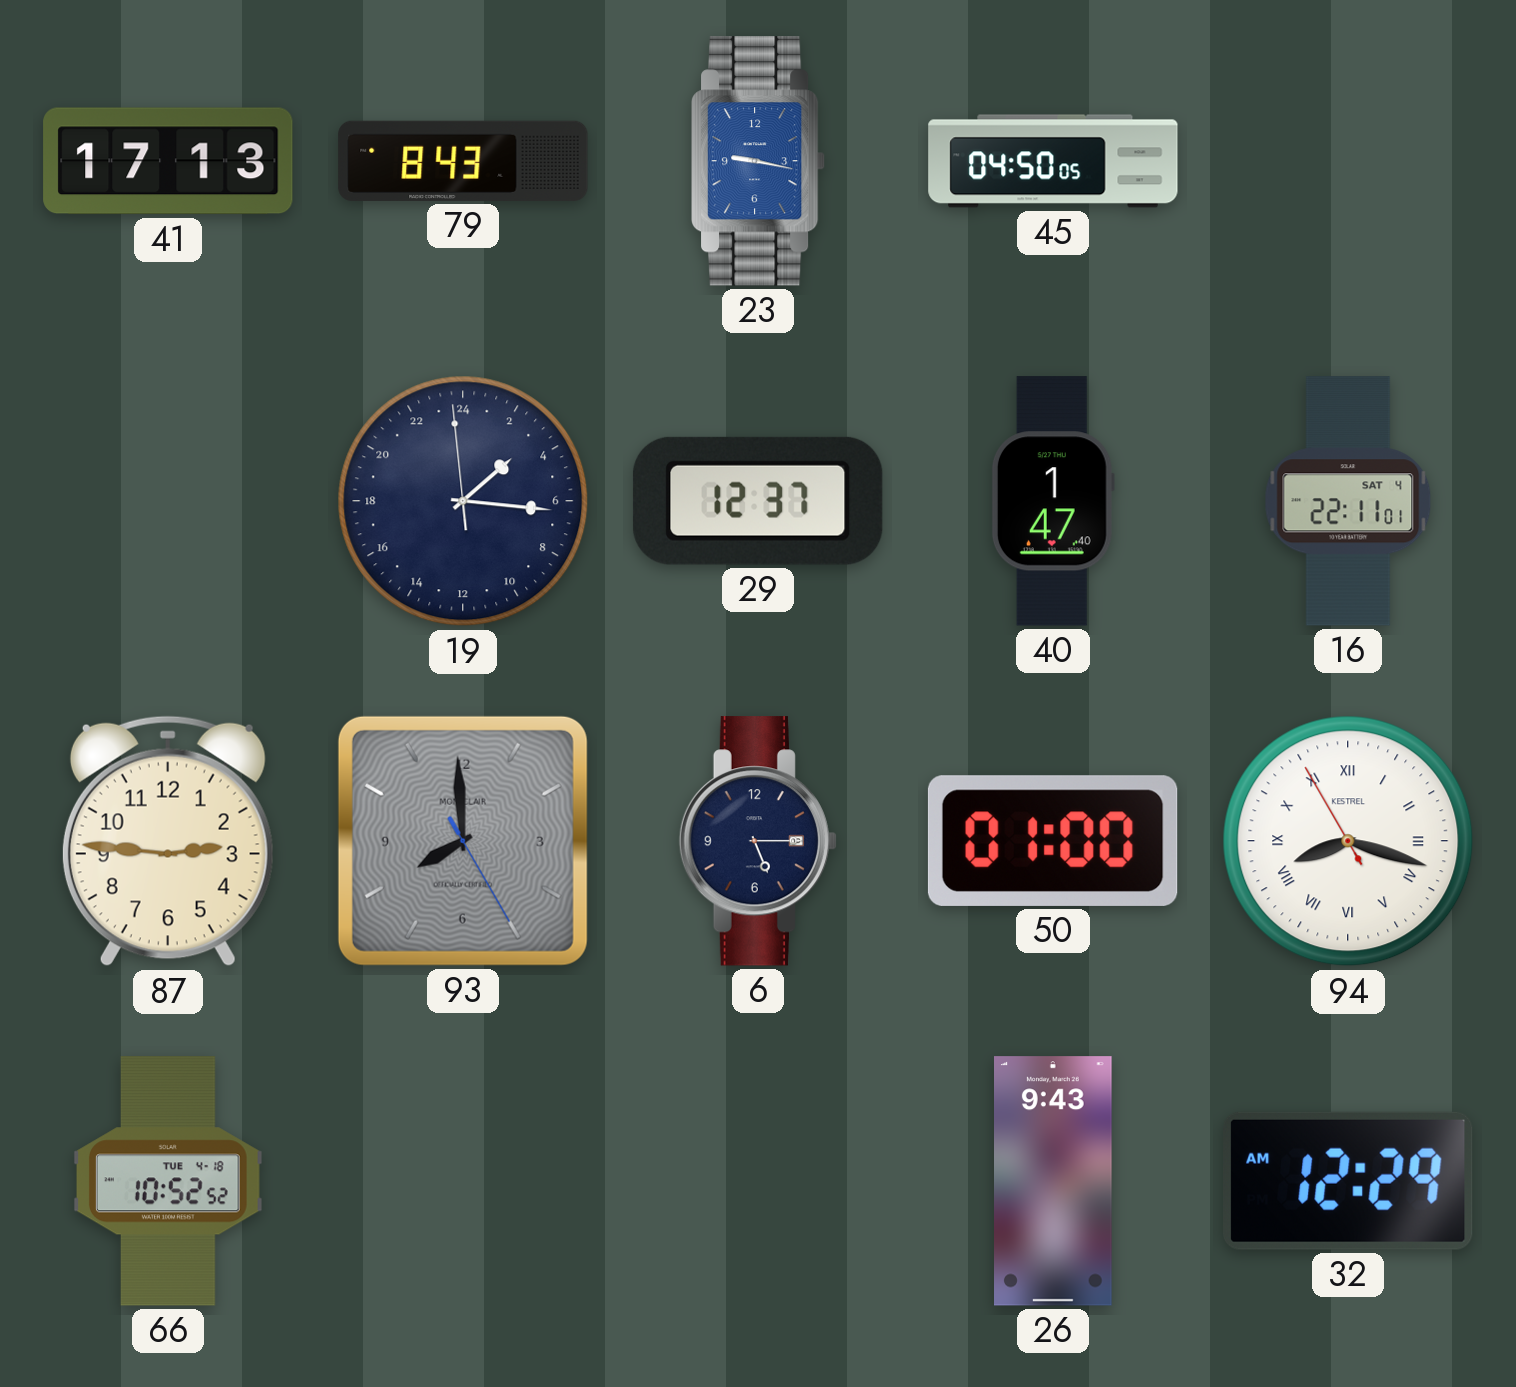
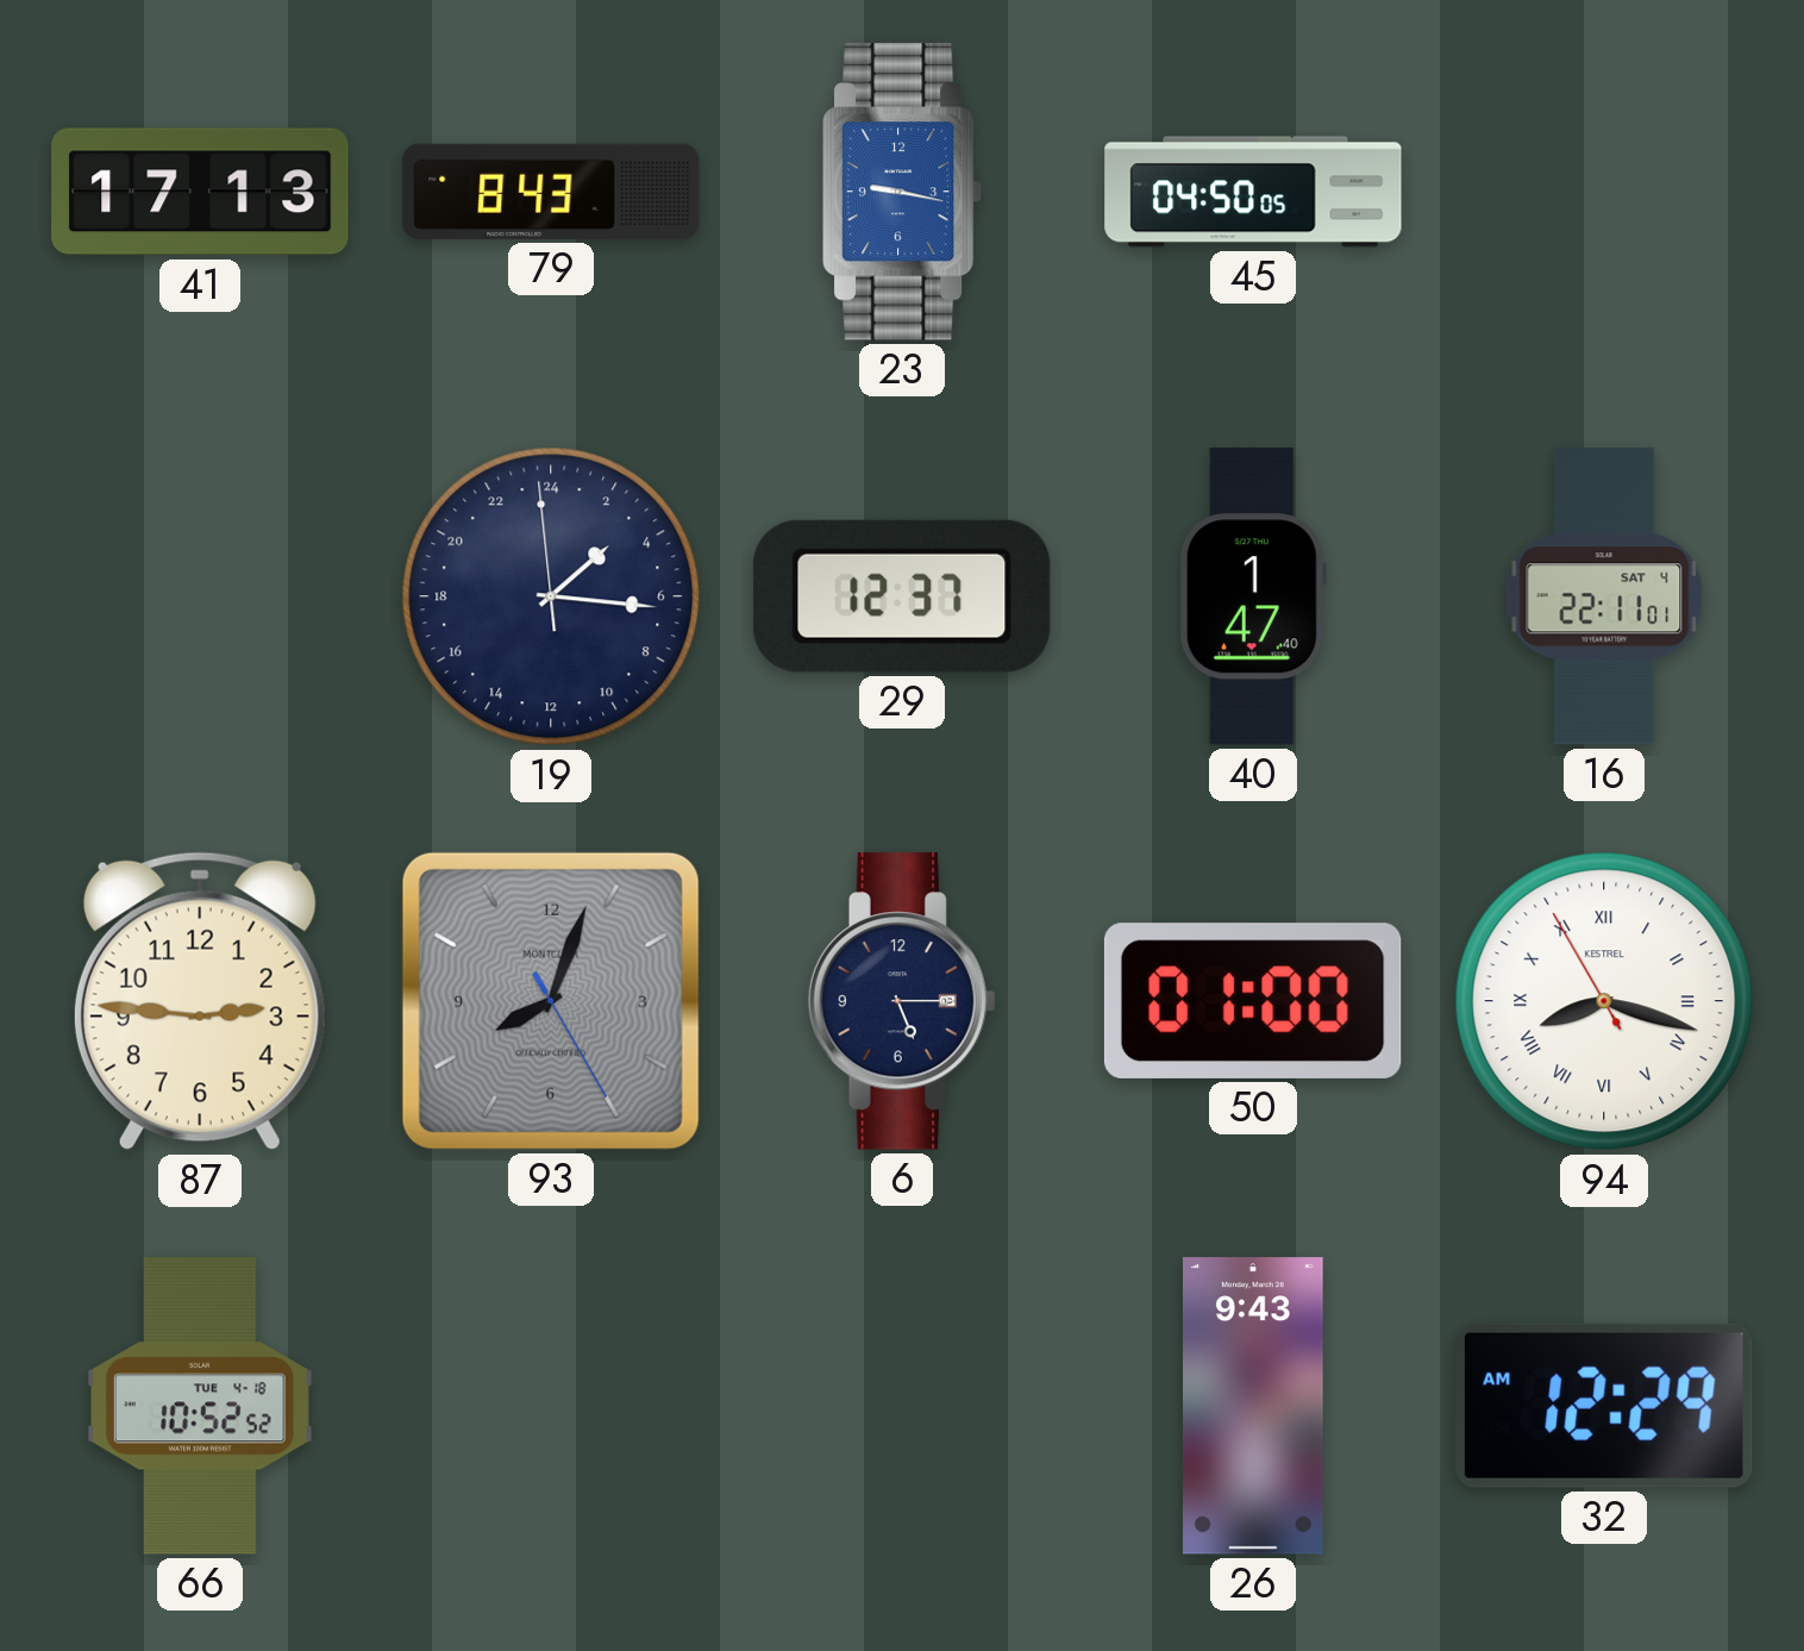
93: 7:59 -> 8:03 (551, 1001)
